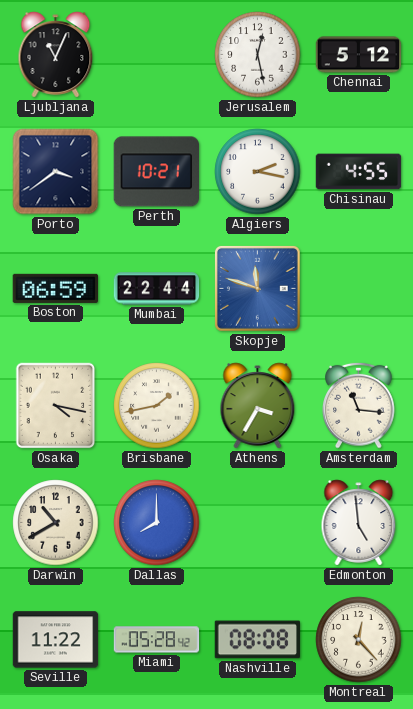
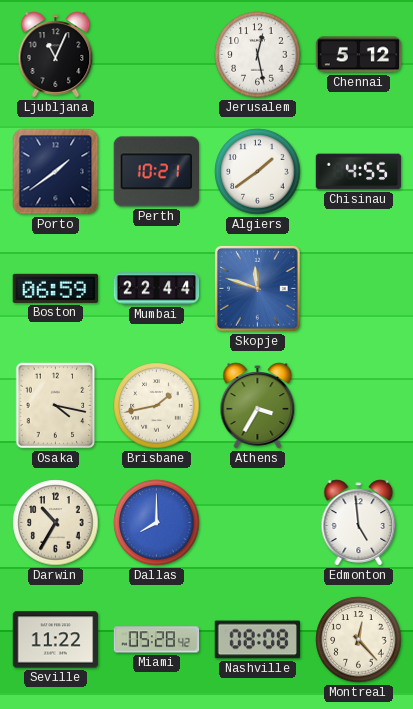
Porto: 3:39 -> 1:39 (56, 172)
Algiers: 2:17 -> 1:39 (258, 172)
Amsterdam: 11:16 -> none (359, 405)
Darwin: 10:40 -> 10:35 (56, 523)
